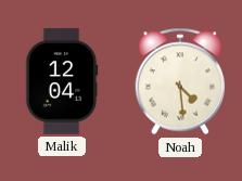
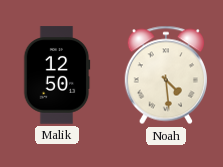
Malik: 12:04 -> 12:50 (57, 75)
